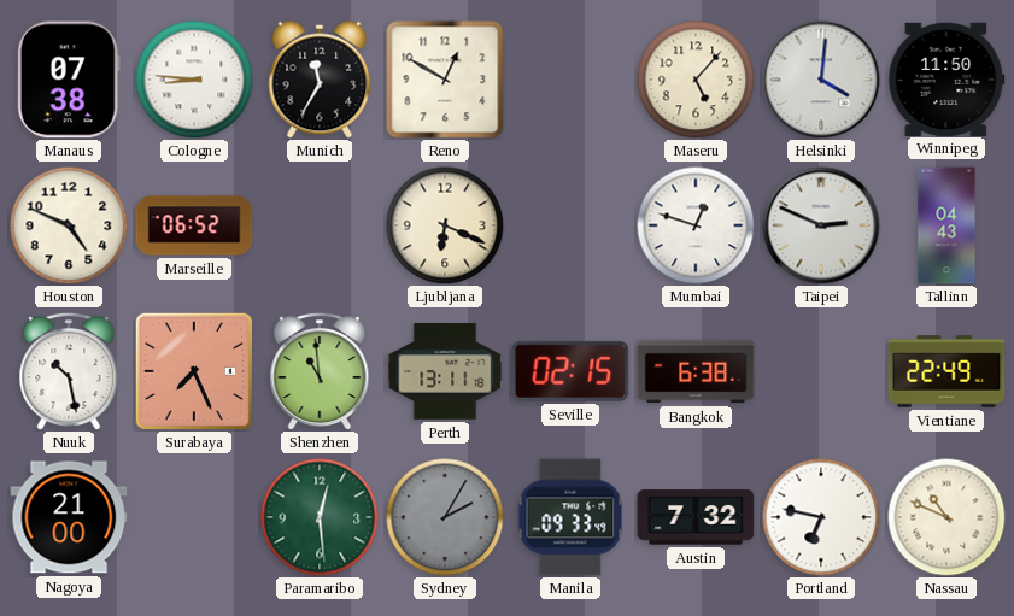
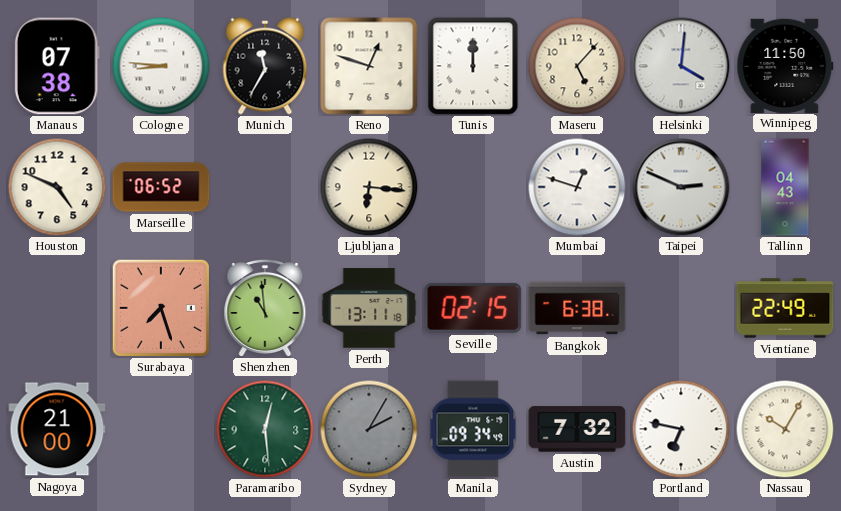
Reno: 12:50 -> 12:48 (369, 66)
Tunis: none -> 12:00 (473, 66)
Ljubljana: 6:19 -> 6:16 (369, 187)
Nuuk: 10:28 -> none (69, 371)
Surabaya: 7:26 -> 7:27 (160, 307)
Manila: 09:33 -> 09:34 (473, 429)
Nassau: 10:49 -> 10:05 (785, 429)
